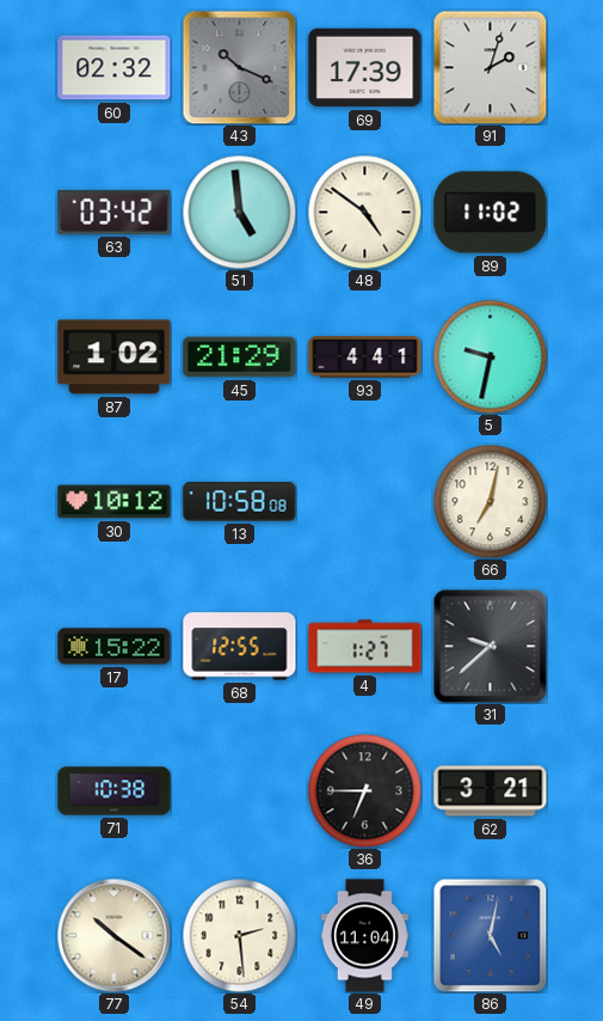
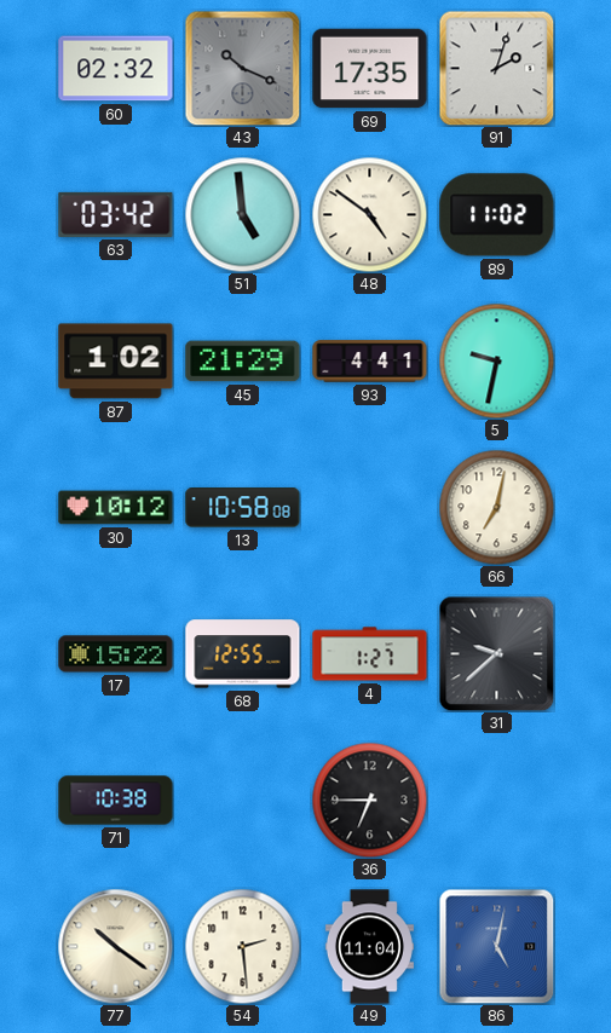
69: 17:39 -> 17:35 (370, 69)
62: 3:21 -> none (491, 791)
